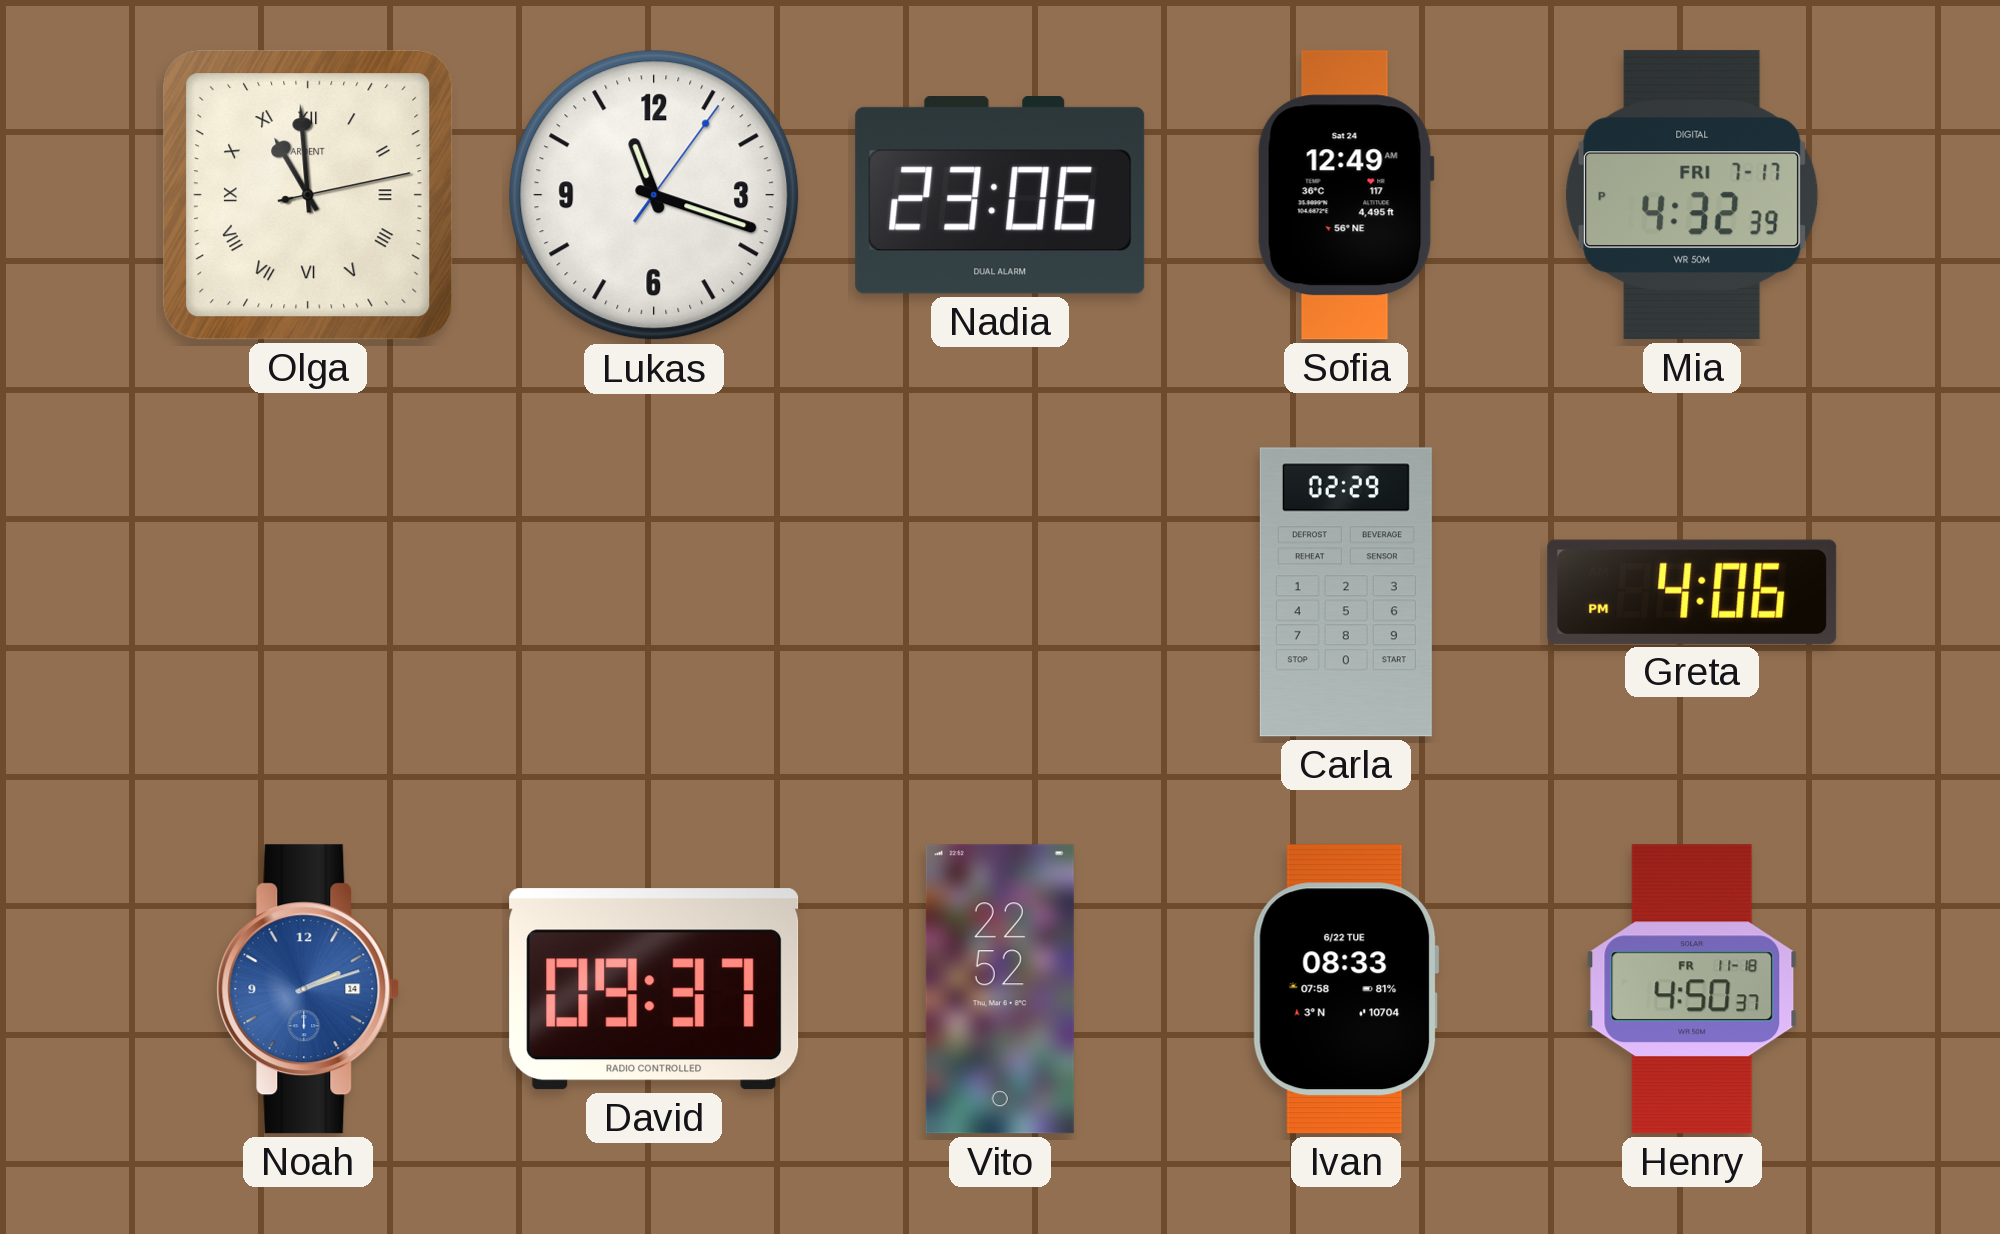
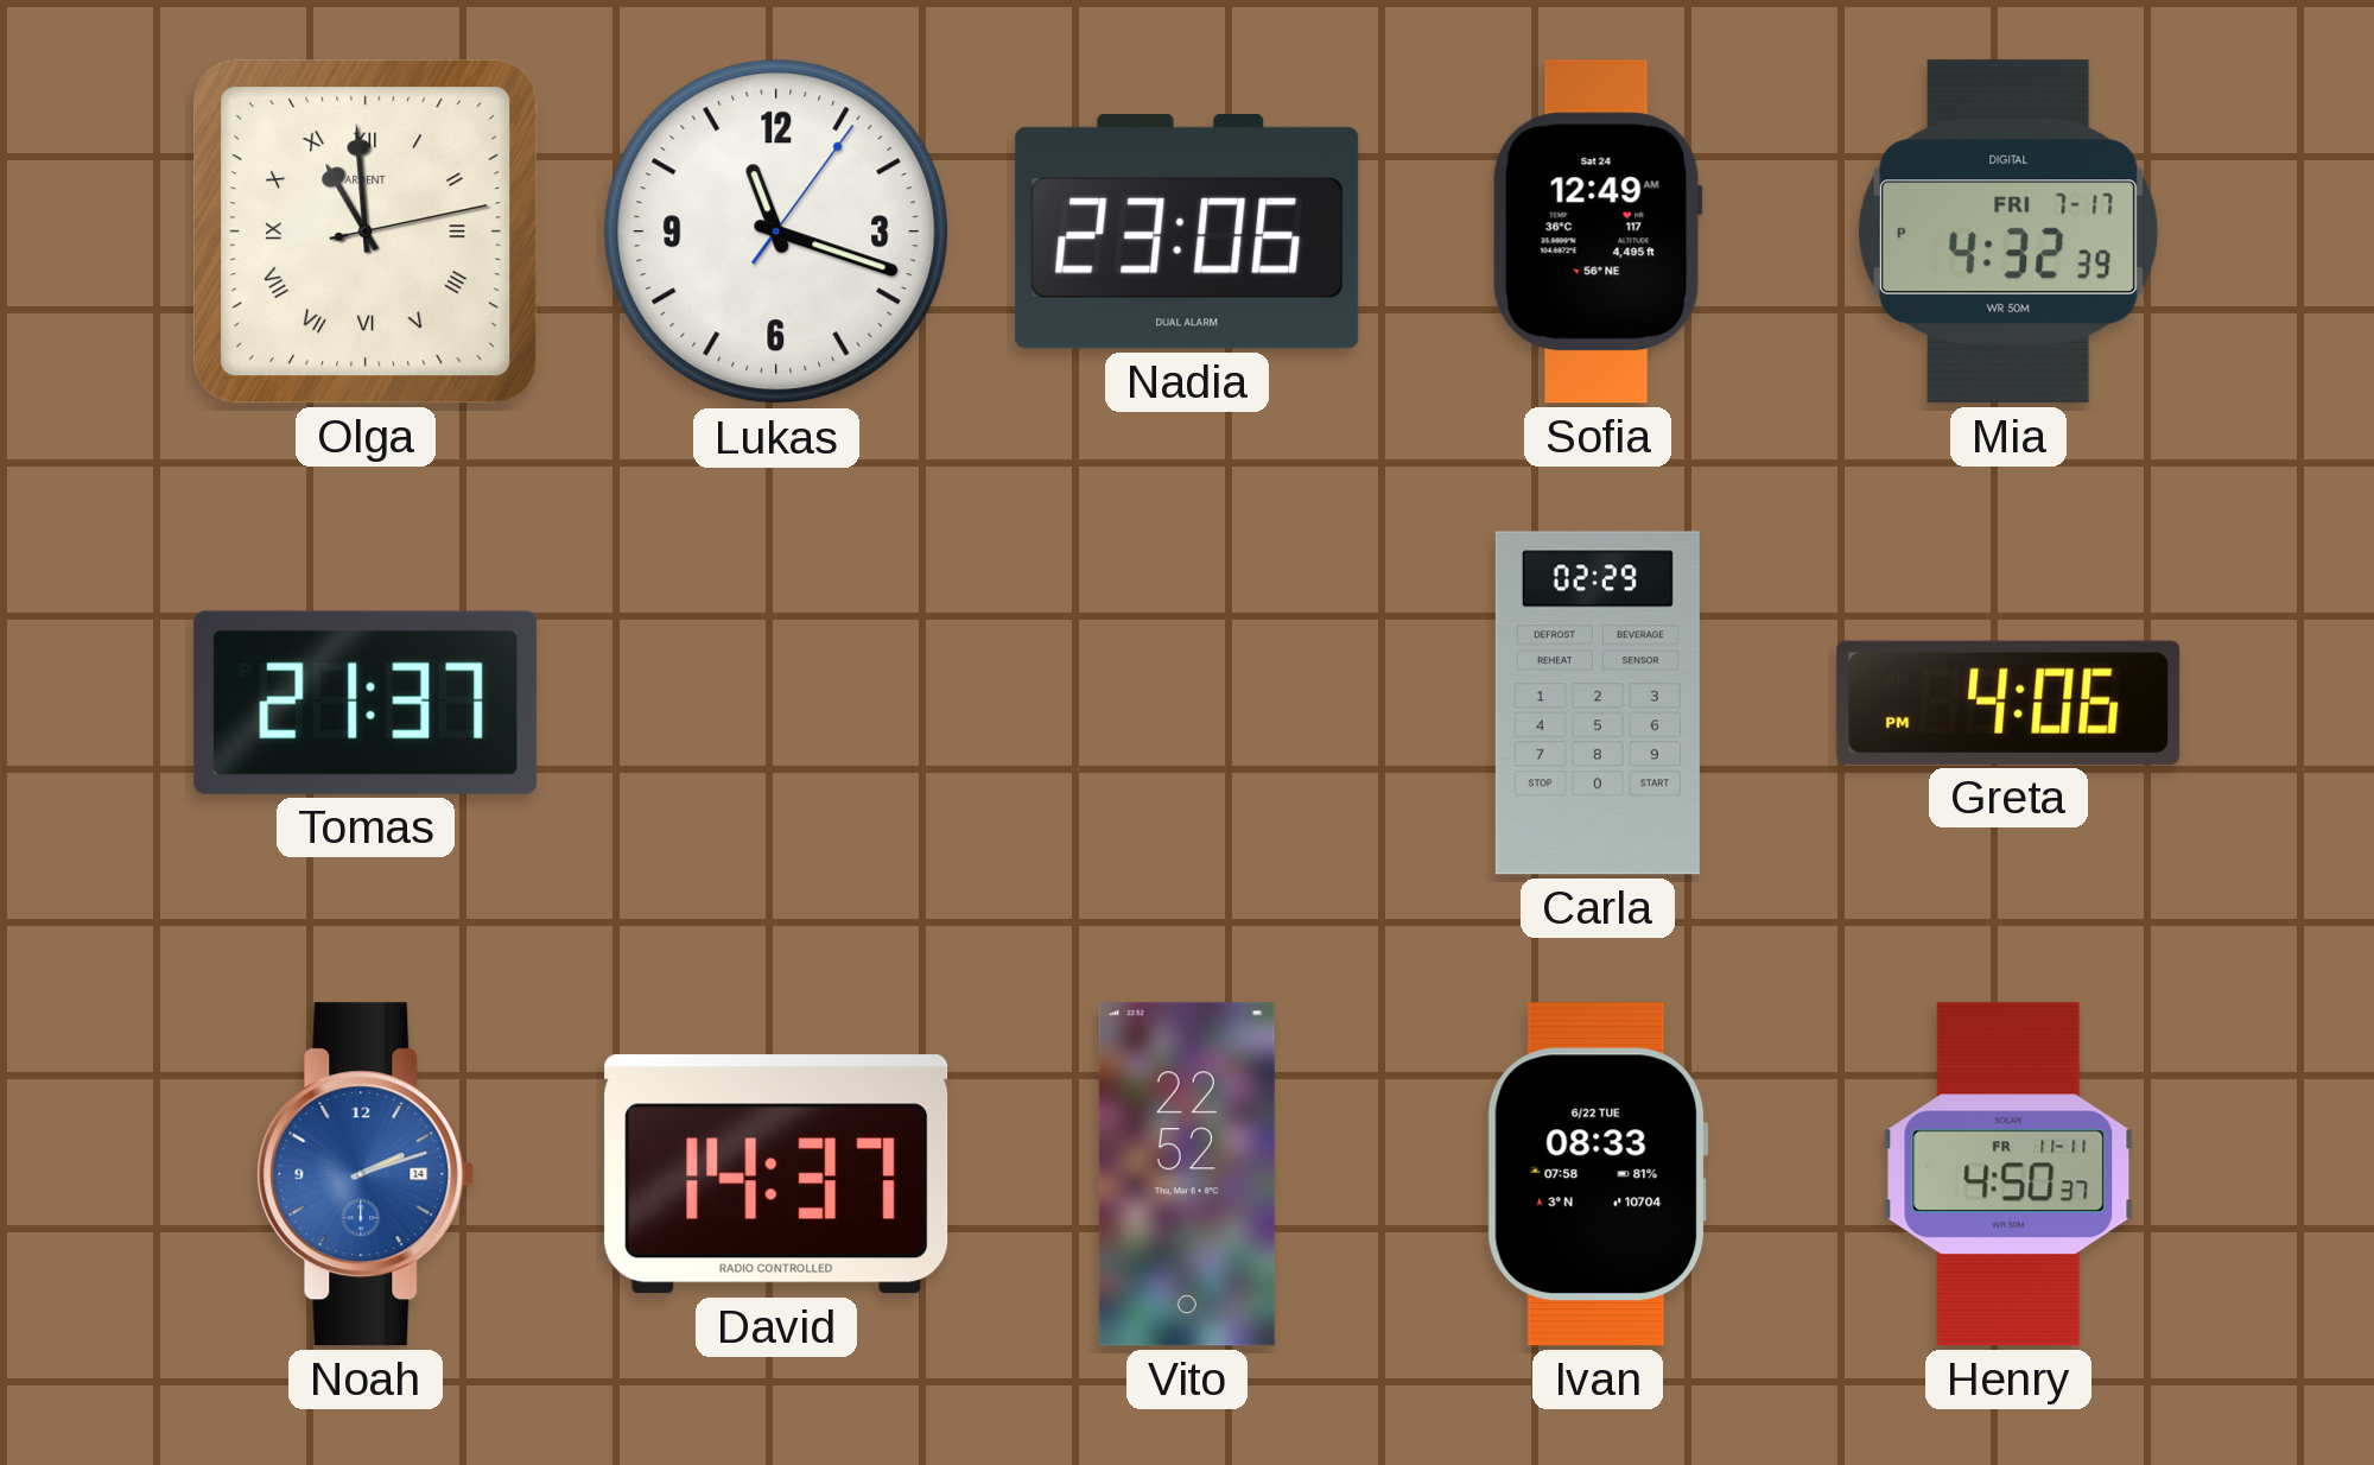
Tomas: none -> 21:37 (366, 703)
David: 09:37 -> 14:37 (776, 1174)
Henry date: FR 11-18 -> FR 11-11 (2008, 1174)
